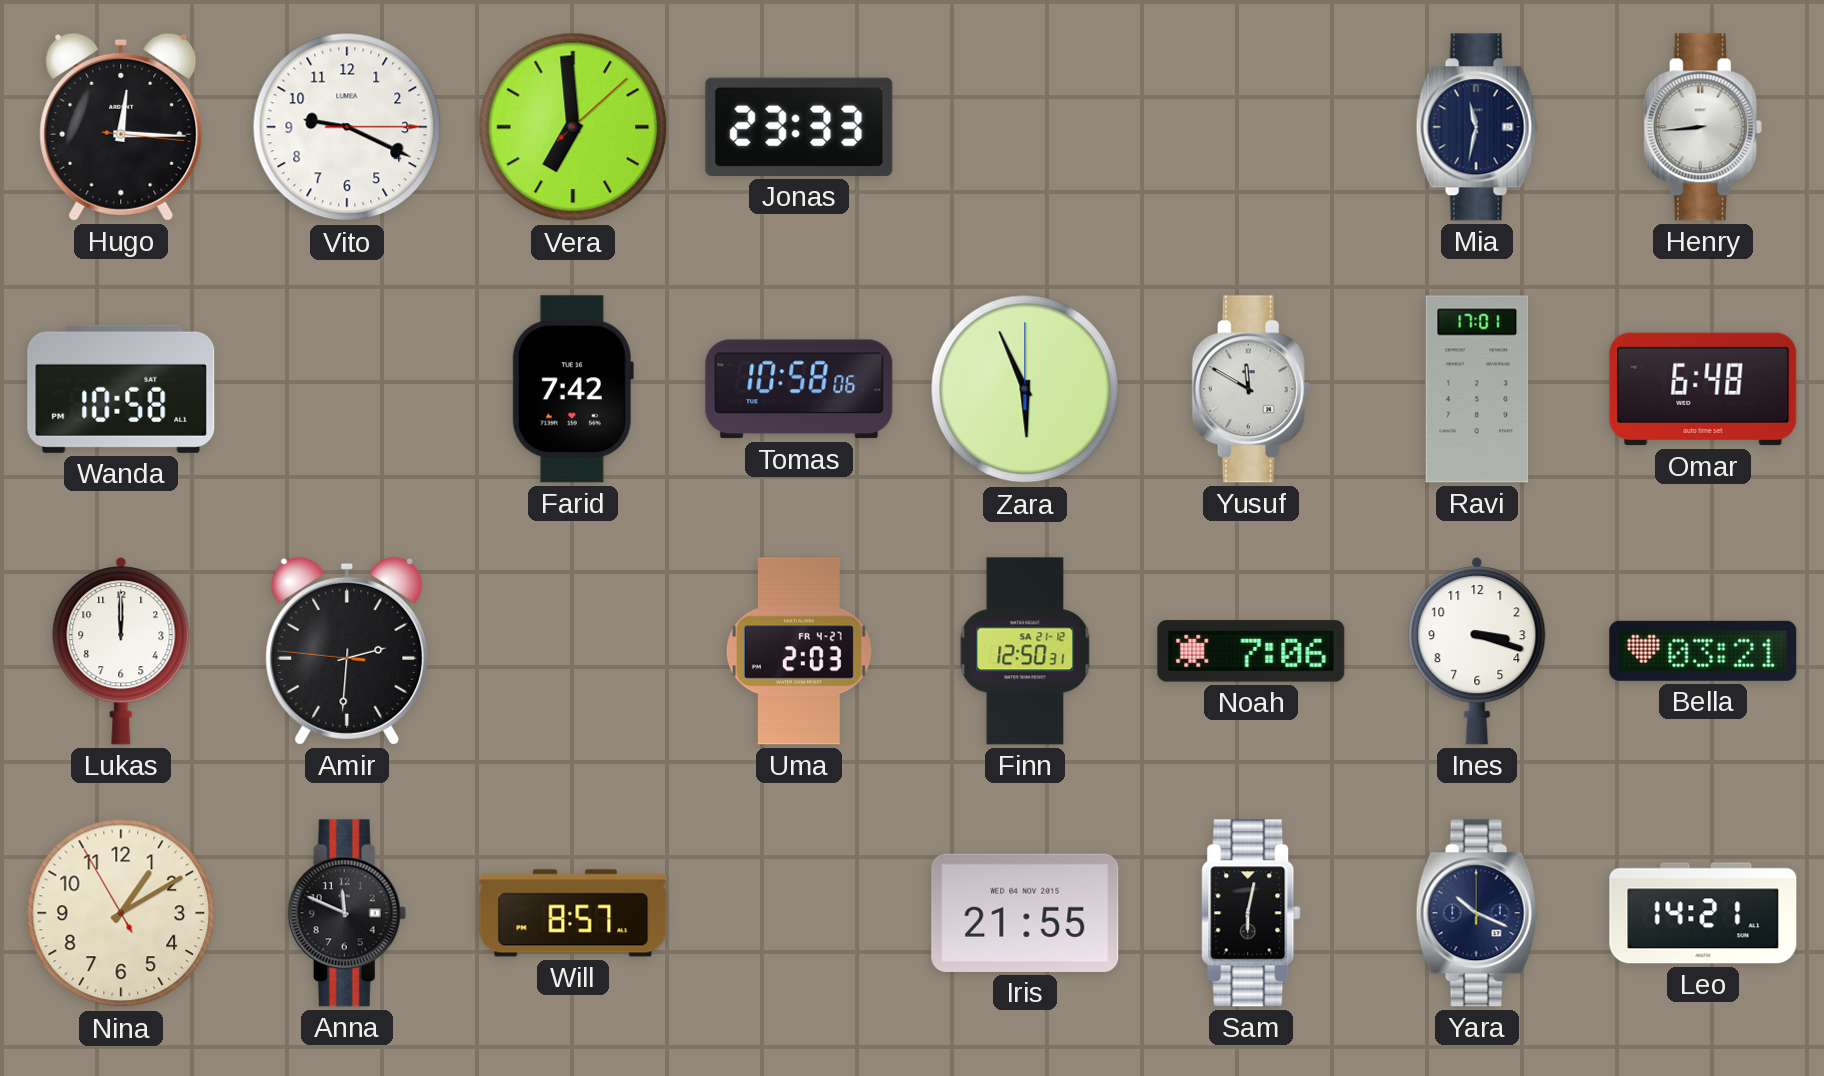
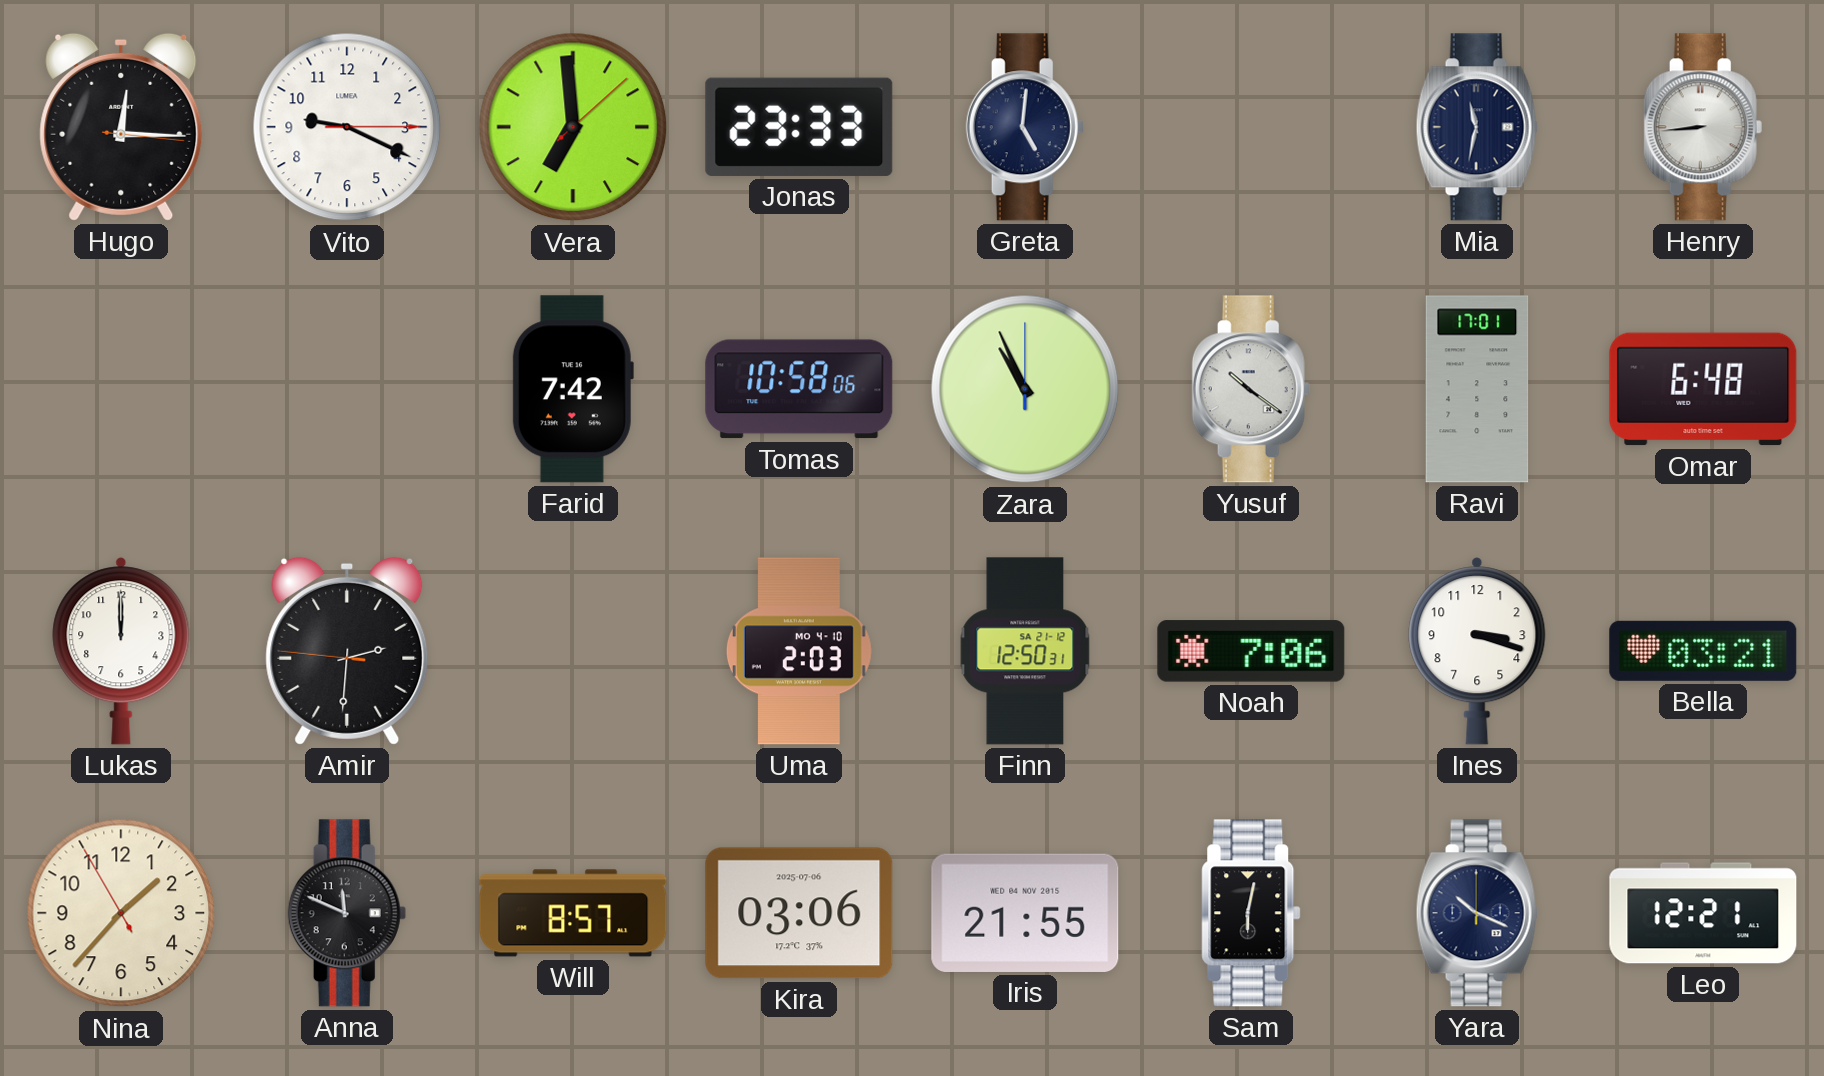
Greta: none -> 5:01 (1025, 127)
Wanda: 10:58 -> none (121, 389)
Zara: 5:56 -> 10:56 (1025, 389)
Yusuf: 11:50 -> 10:21 (1251, 389)
Uma date: FR 4-27 -> MO 4-10 (799, 651)
Nina: 1:09 -> 1:36 (121, 913)
Kira: none -> 03:06 (799, 913)
Leo: 14:21 -> 12:21 (1703, 913)
